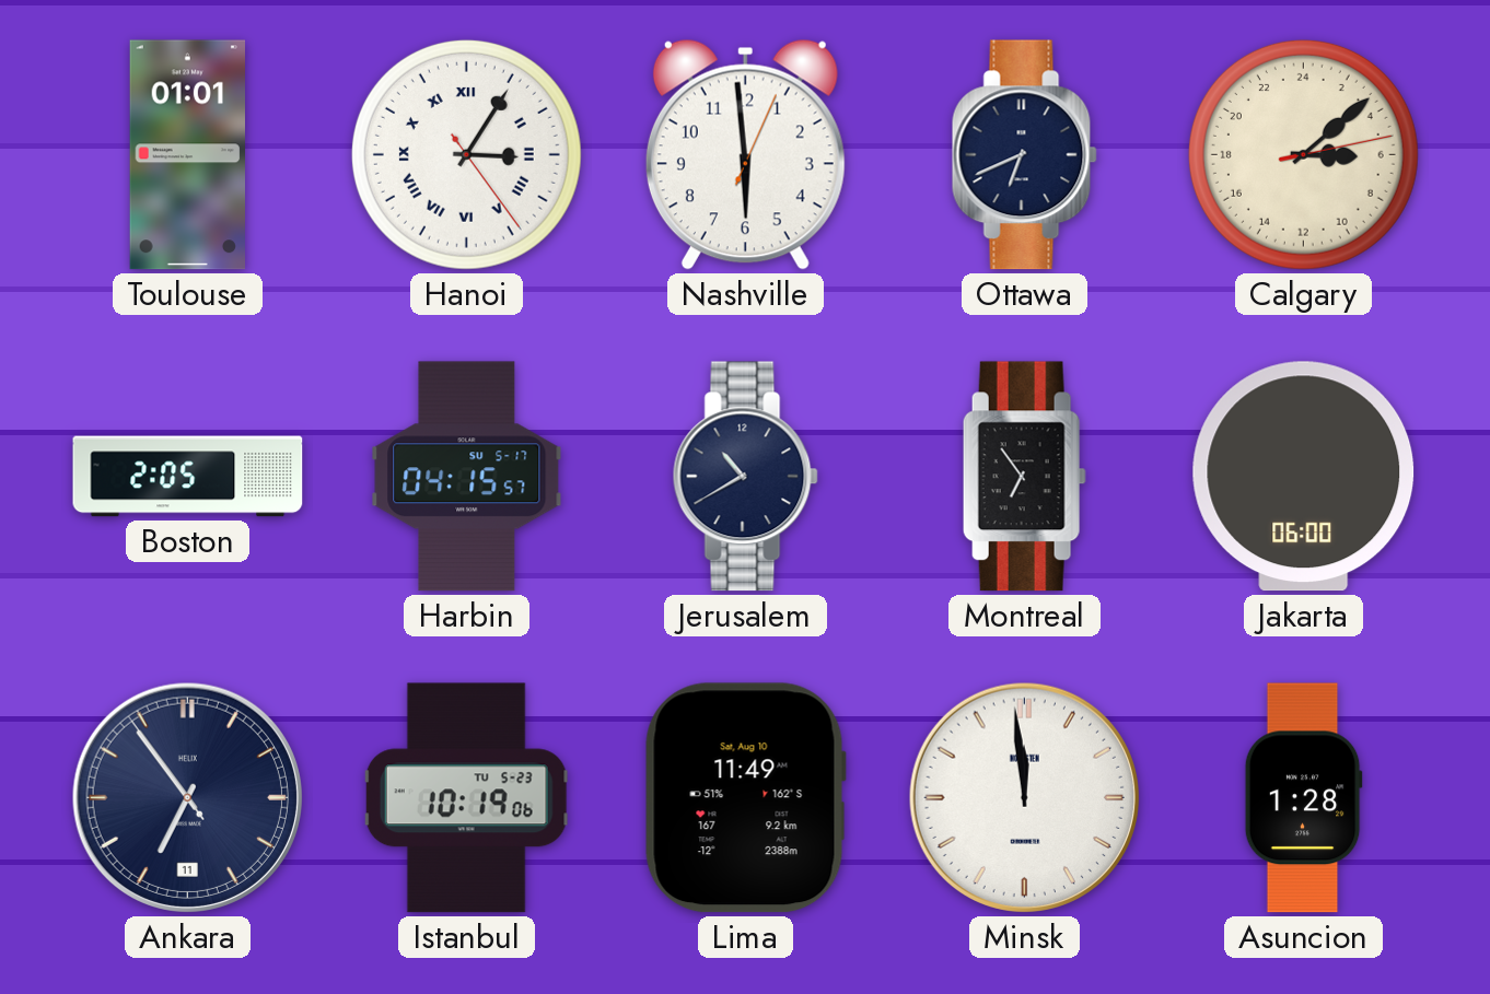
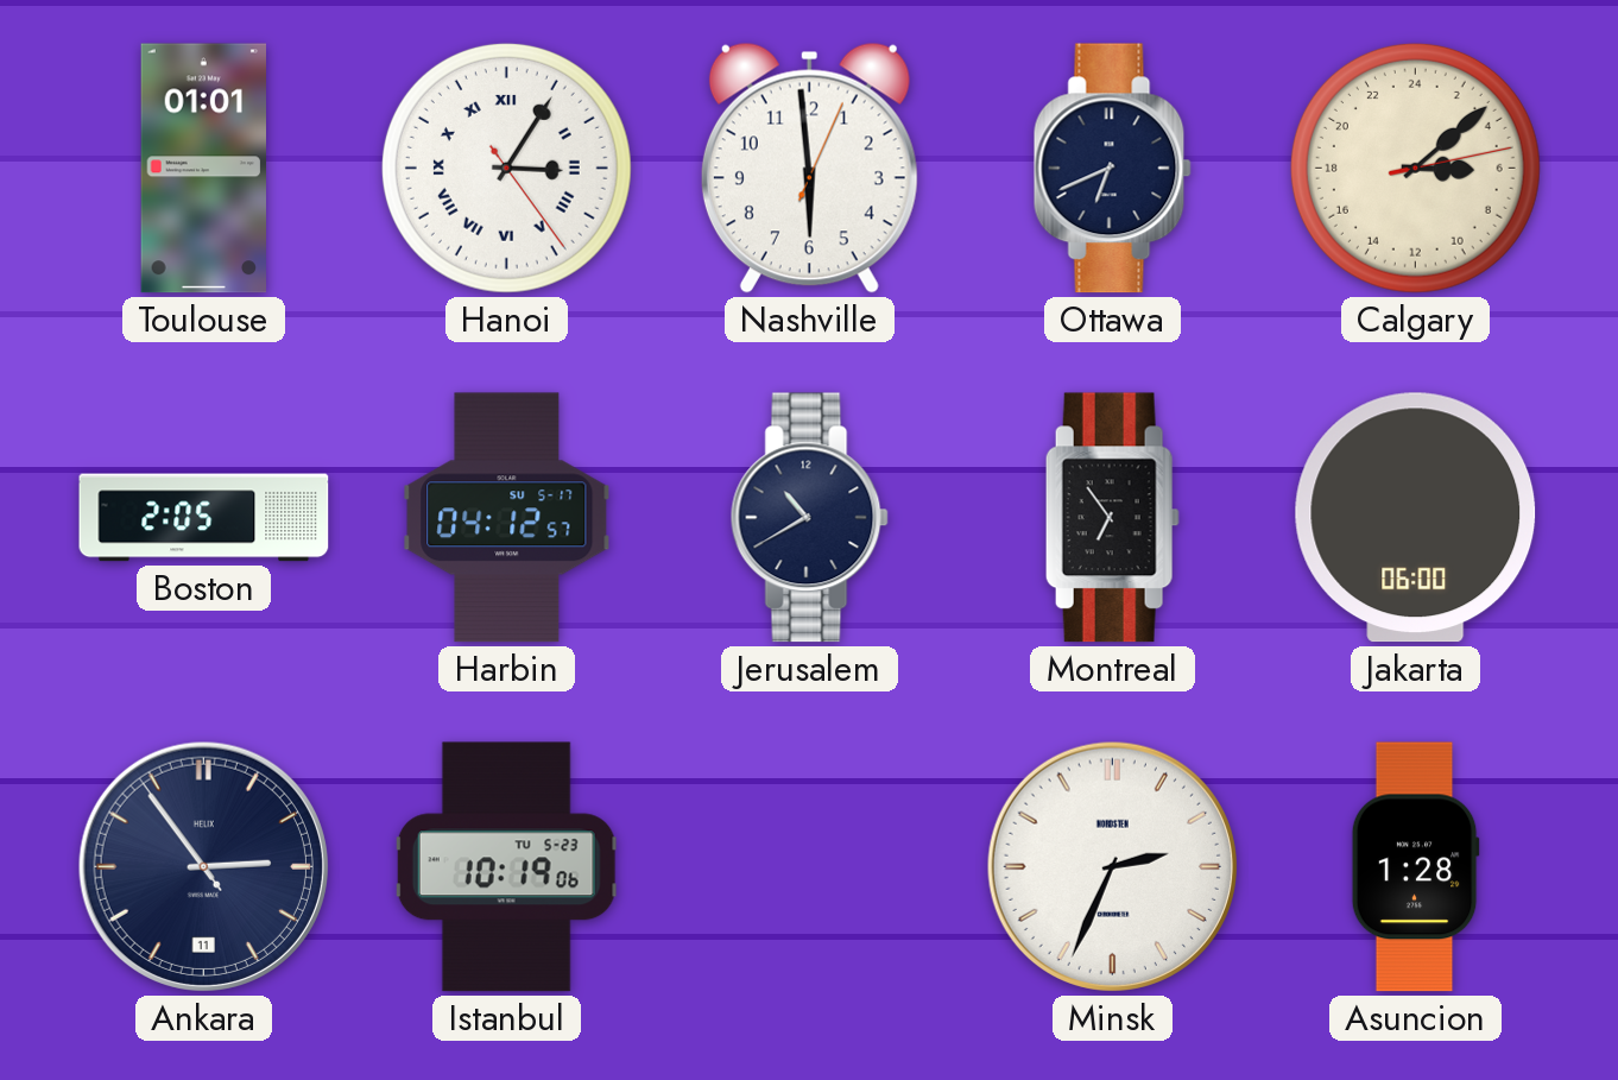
Harbin: 04:15 -> 04:12 (507, 518)
Ankara: 6:53 -> 2:53 (203, 866)
Lima: 11:49 -> none (745, 798)
Minsk: 11:59 -> 2:34 (1112, 866)
